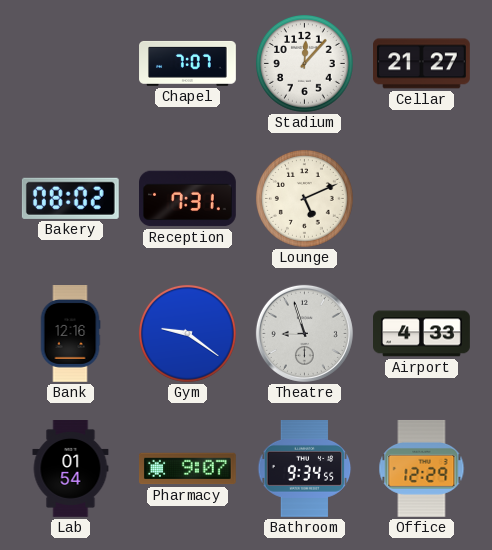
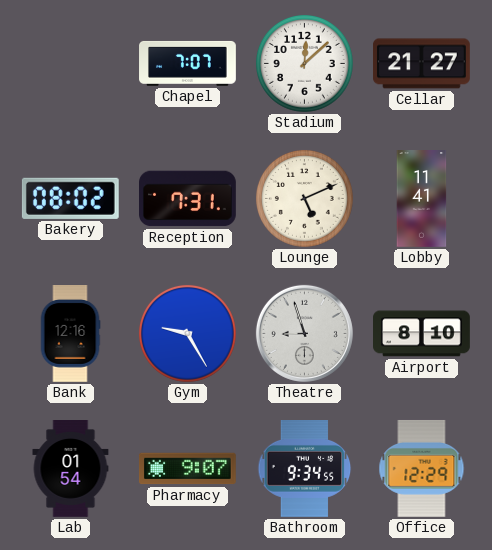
Stadium: 12:07 -> 12:08 (304, 63)
Lobby: none -> 11:41 (422, 199)
Gym: 9:21 -> 9:25 (187, 333)
Airport: 4:33 -> 8:10 (422, 334)
